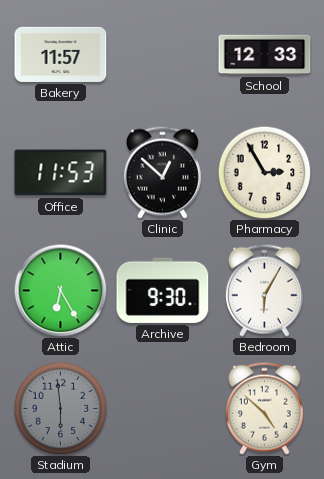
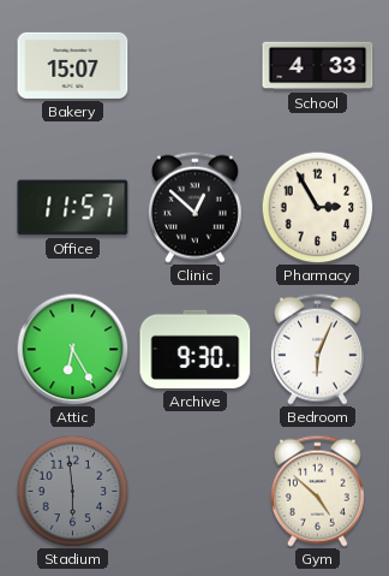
Bakery: 11:57 -> 15:07 (73, 65)
School: 12:33 -> 4:33 (318, 66)
Office: 11:53 -> 11:57 (73, 208)
Bedroom: 6:05 -> 6:04 (317, 349)
